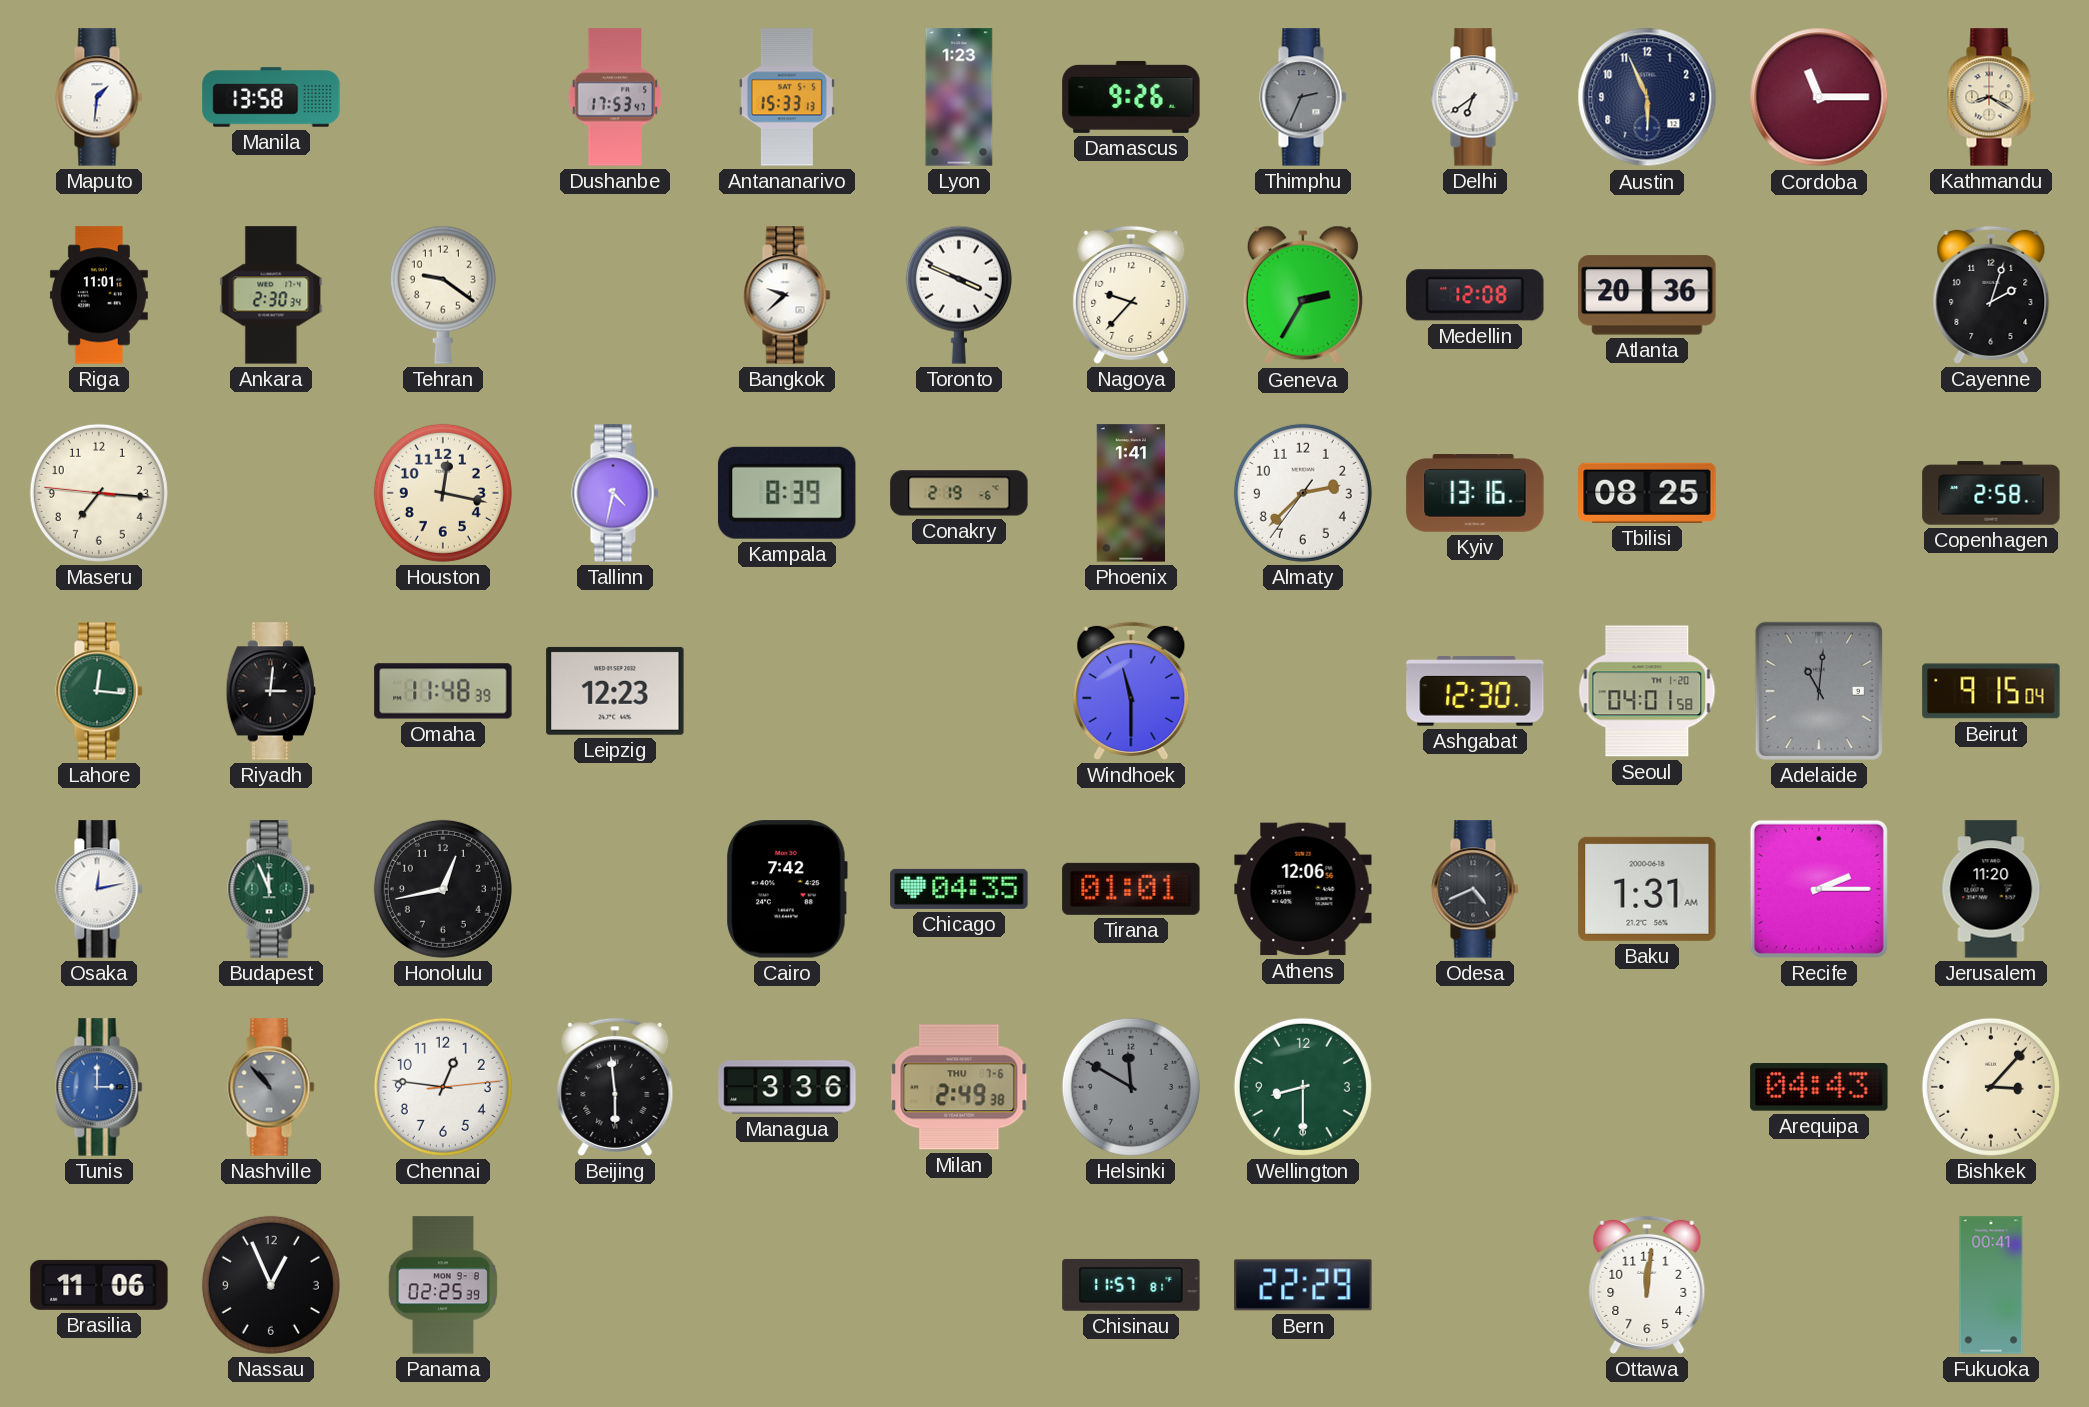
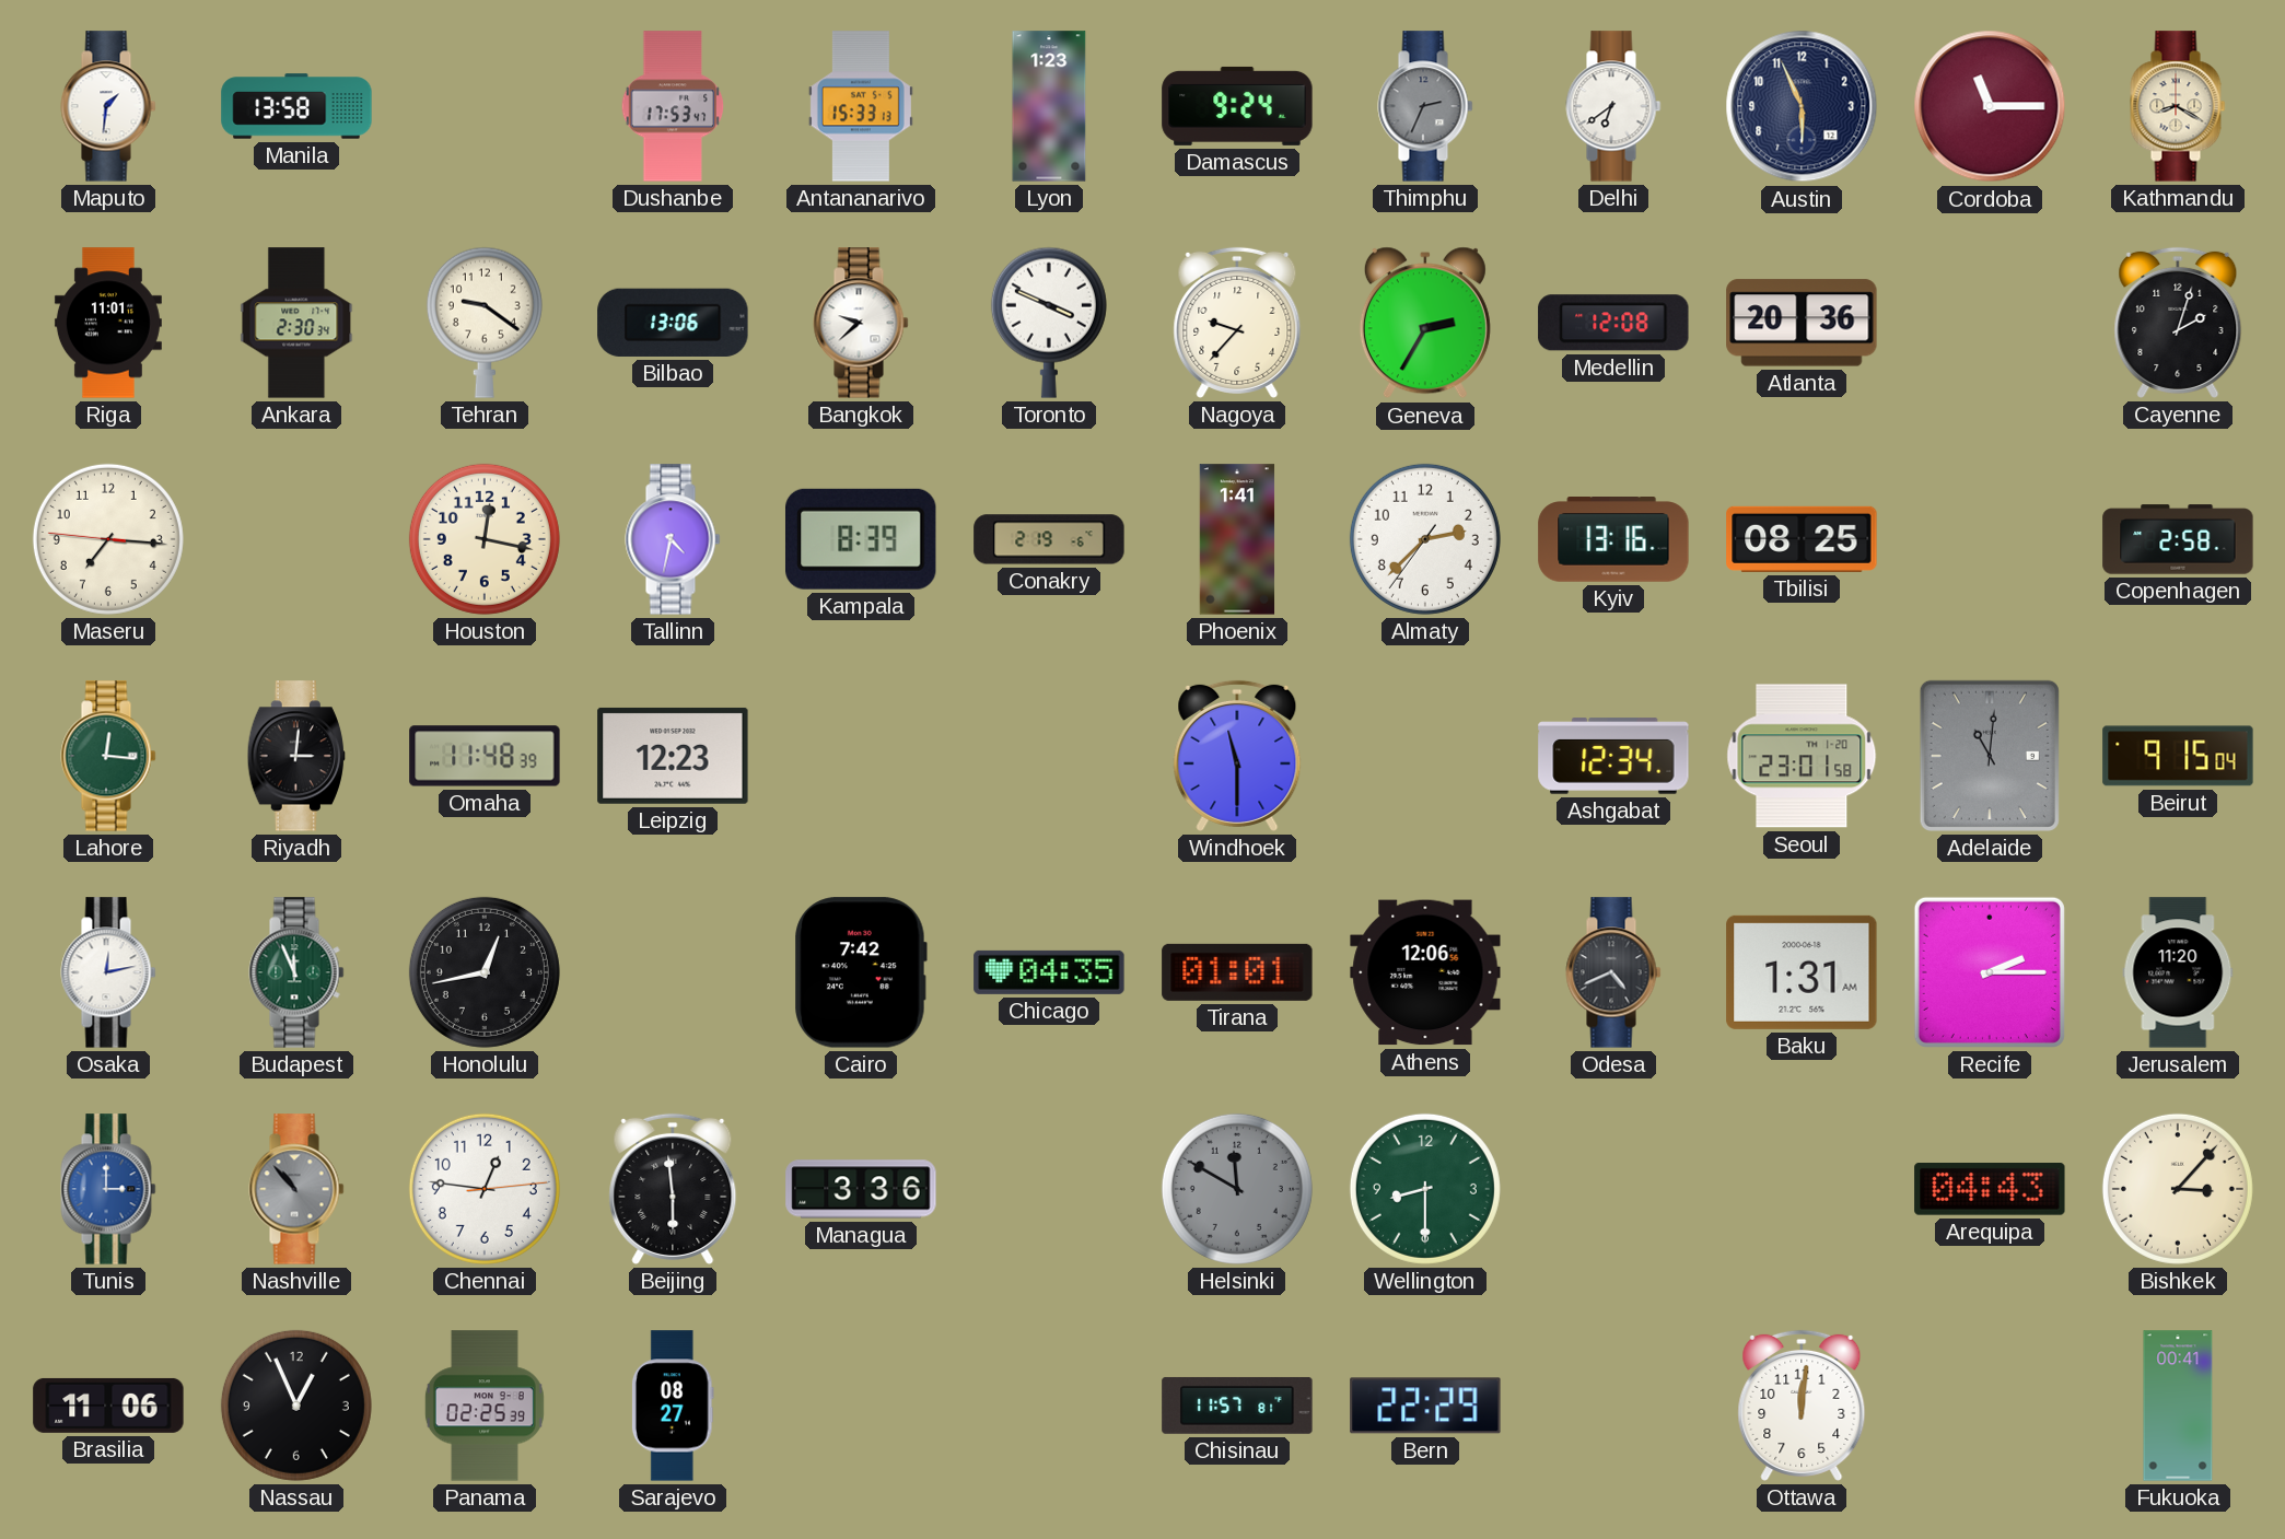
Damascus: 9:26 -> 9:24 (1237, 106)
Bilbao: none -> 13:06 (673, 323)
Ashgabat: 12:30 -> 12:34 (1613, 756)
Seoul: 04:01 -> 23:01 (1802, 756)
Milan: 2:49 -> none (959, 1087)
Sarajevo: none -> 08:27 (673, 1406)
